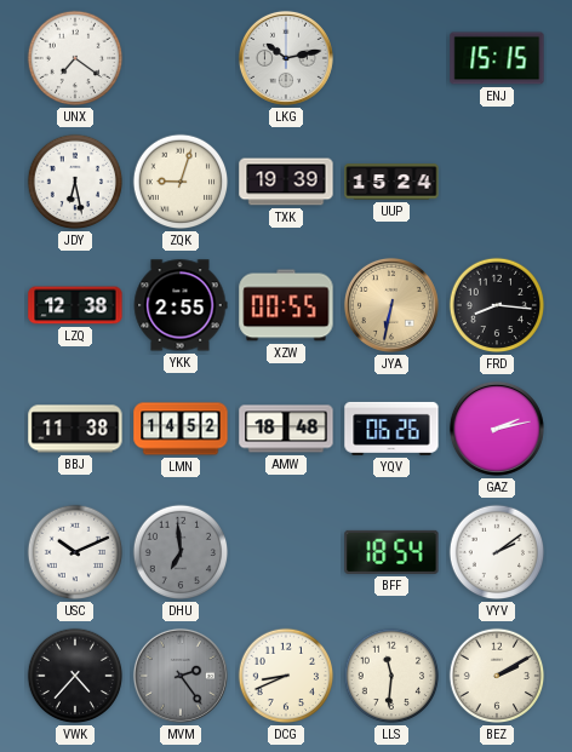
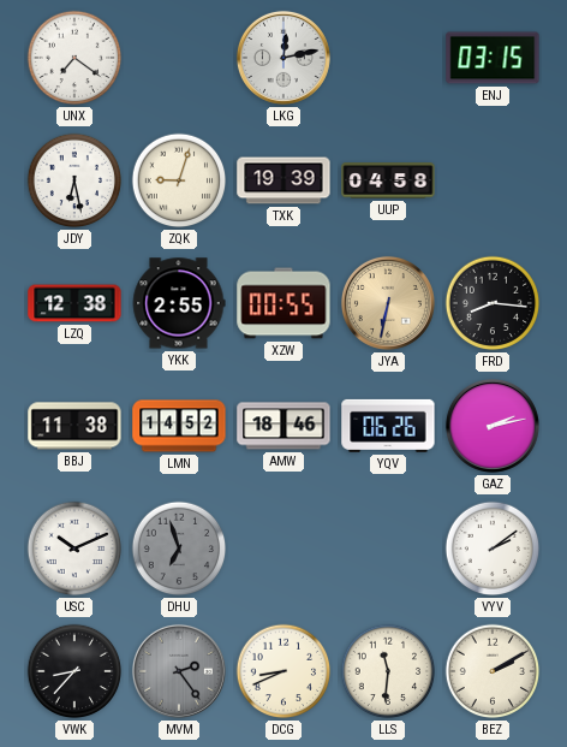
LKG: 10:13 -> 12:13 (283, 58)
ENJ: 15:15 -> 03:15 (493, 58)
UUP: 15:24 -> 04:58 (388, 180)
AMW: 18:48 -> 18:46 (283, 426)
DHU: 6:59 -> 6:57 (179, 549)
BFF: 18:54 -> none (391, 552)
VWK: 4:37 -> 8:37 (74, 671)
